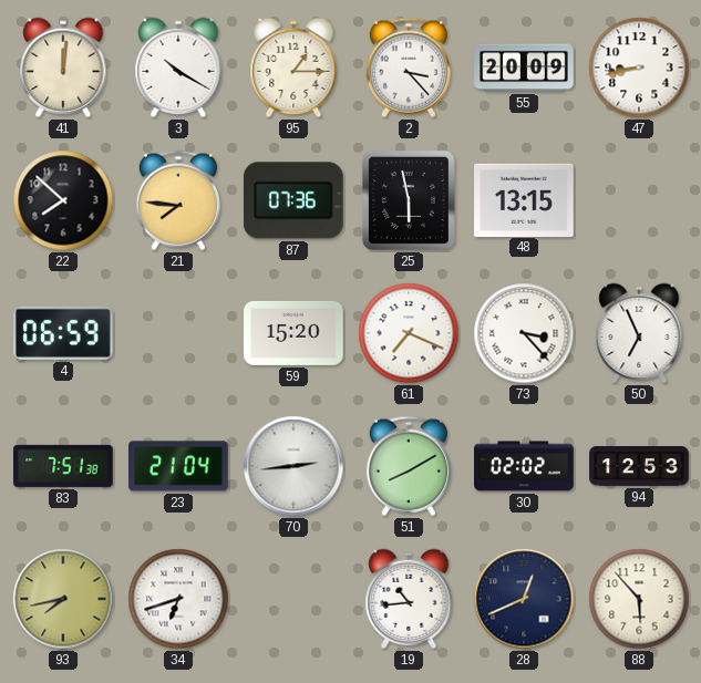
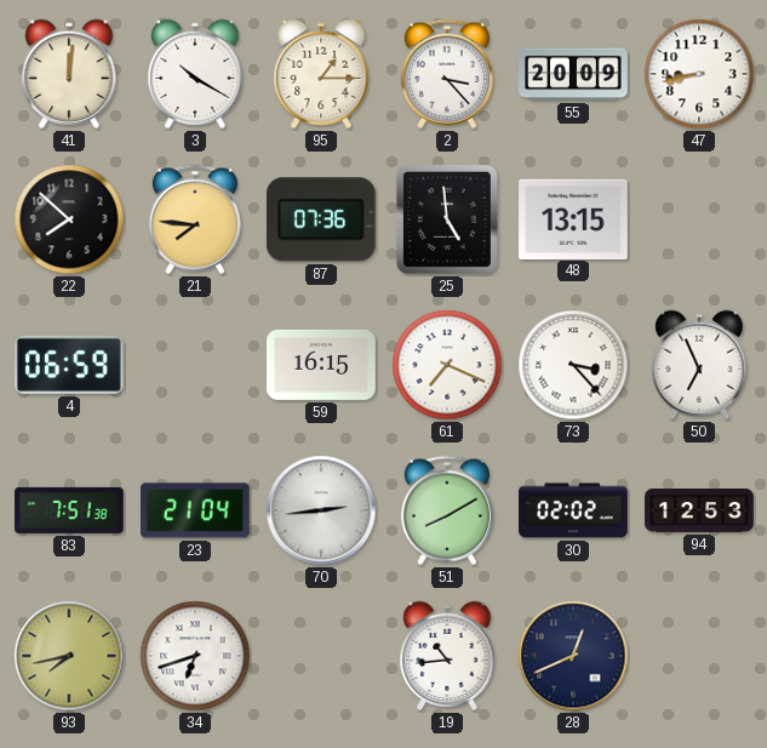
25: 5:58 -> 4:59 (447, 219)
59: 15:20 -> 16:15 (321, 365)
88: 5:53 -> none (639, 599)
